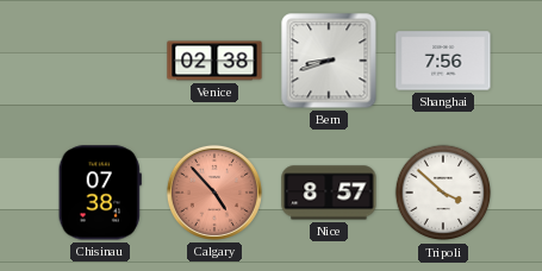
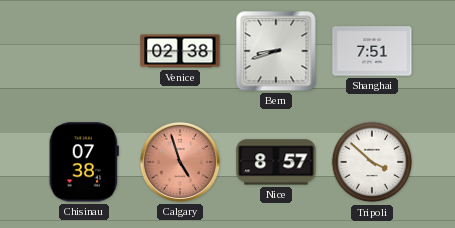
Shanghai: 7:56 -> 7:51 (372, 51)
Calgary: 4:53 -> 4:57 (180, 162)
